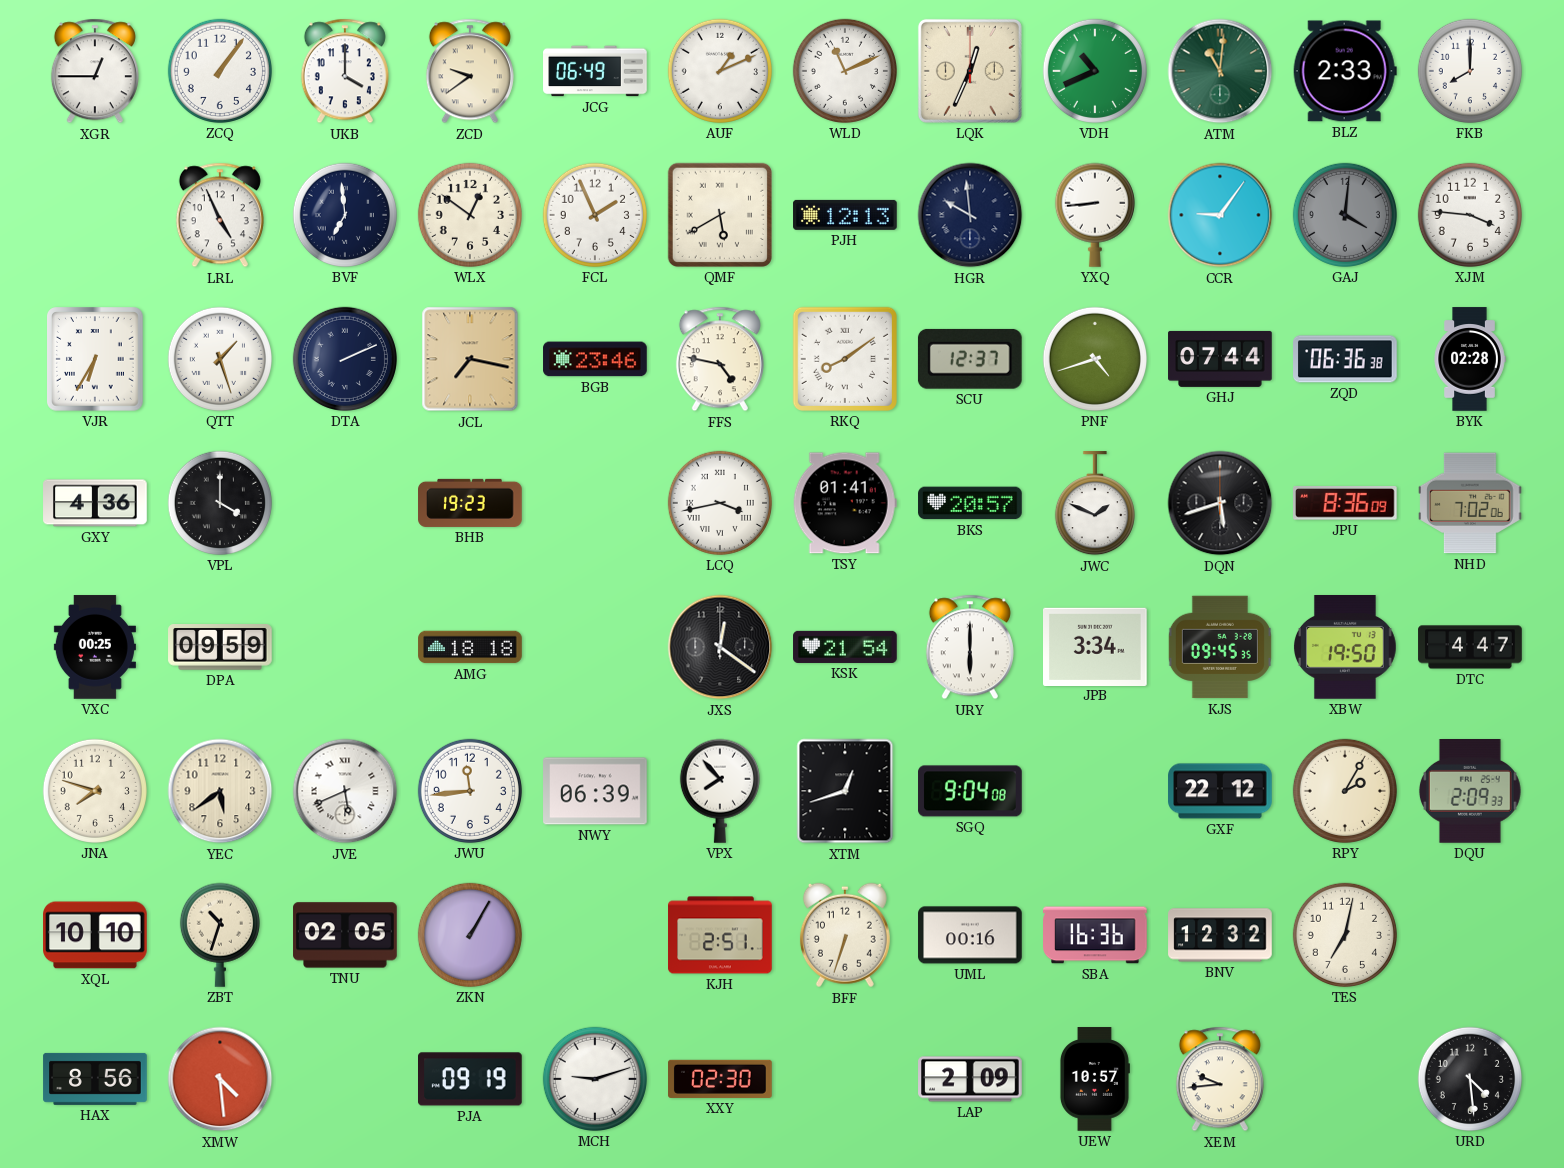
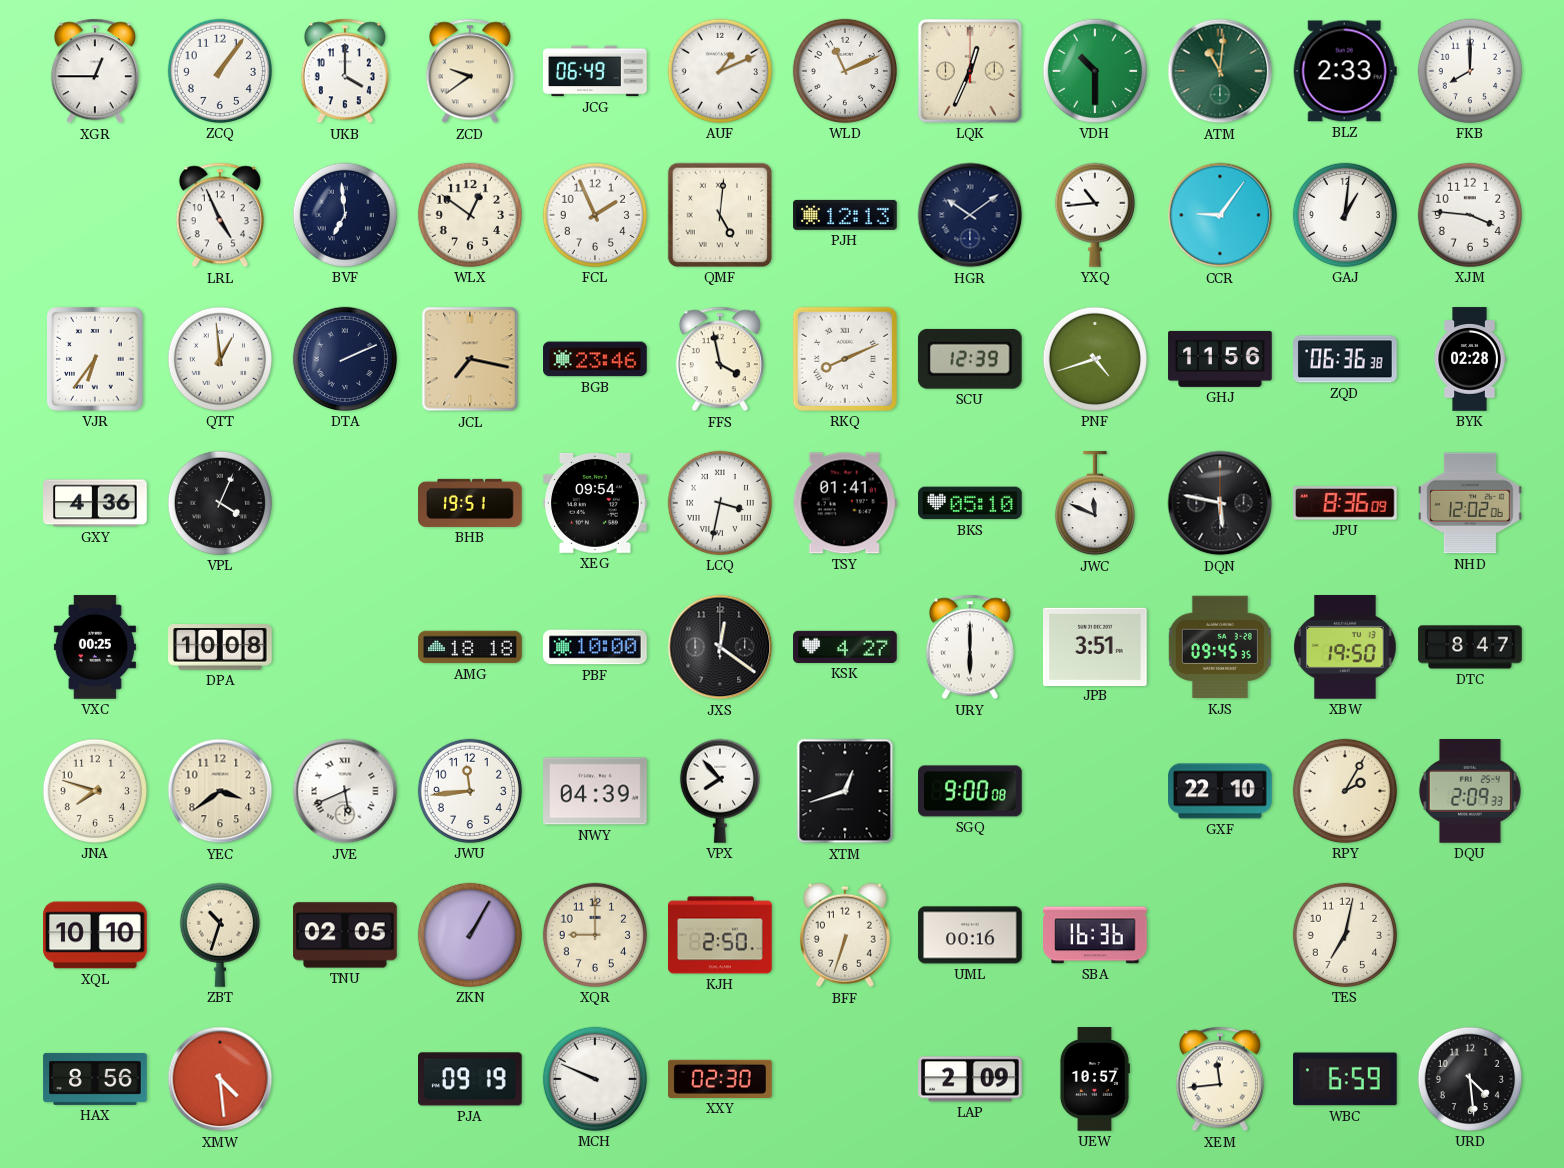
VDH: 10:41 -> 10:30 (1095, 71)
QMF: 5:40 -> 5:01 (720, 215)
HGR: 9:59 -> 10:09 (970, 215)
YXQ: 8:44 -> 10:44 (1095, 215)
GAJ: 4:01 -> 1:01 (1345, 215)
GAJ dial: grey -> white (1345, 215)
VJR: 6:35 -> 6:36 (96, 359)
QTT: 1:27 -> 12:59 (220, 359)
FFS: 4:47 -> 3:58 (720, 359)
RKQ: 8:09 -> 8:11 (845, 359)
SCU: 12:37 -> 12:39 (970, 359)
GHJ: 07:44 -> 11:56 (1220, 359)
VPL: 4:00 -> 4:04 (220, 503)
BHB: 19:23 -> 19:51 (470, 503)
XEG: none -> 09:54 (595, 503)
LCQ: 3:43 -> 3:32 (720, 503)
BKS: 20:57 -> 05:10 (970, 503)
JWC: 1:49 -> 11:49 (1095, 504)
DQN: 5:42 -> 5:47 (1220, 503)
NHD: 7:02 -> 12:02 (1470, 503)
DPA: 09:59 -> 10:08 (220, 647)
PBF: none -> 10:00 (595, 647)
KSK: 21:54 -> 4:27 (845, 647)
JPB: 3:34 -> 3:51 (1095, 646)
DTC: 4:47 -> 8:47 (1470, 647)
YEC: 5:39 -> 3:39 (220, 791)
NWY: 06:39 -> 04:39 (595, 791)
SGQ: 9:04 -> 9:00 (970, 791)
GXF: 22:12 -> 22:10 (1220, 791)
XQR: none -> 9:00 (595, 935)
KJH: 2:51 -> 2:50 (720, 935)
BNV: 12:32 -> none (1220, 935)
MCH: 9:12 -> 9:49 (595, 1079)
XEM: 9:44 -> 11:44 (1220, 1079)
WBC: none -> 6:59 (1346, 1079)
